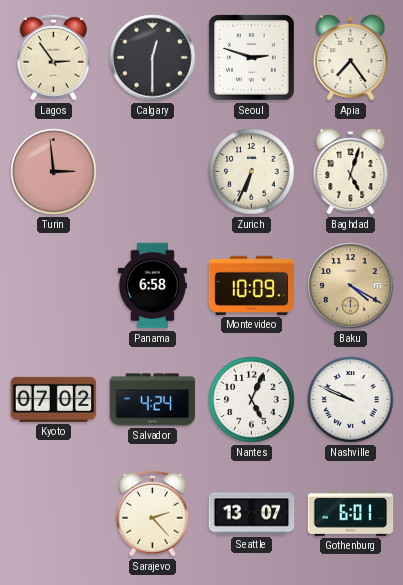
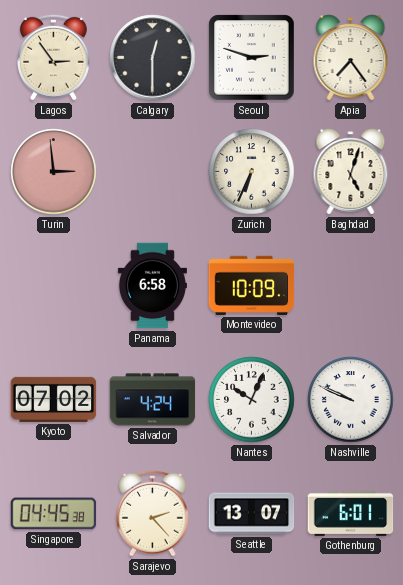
Baku: 4:20 -> none (351, 286)
Nantes: 5:04 -> 10:04 (252, 400)
Singapore: none -> 04:45 (54, 514)
